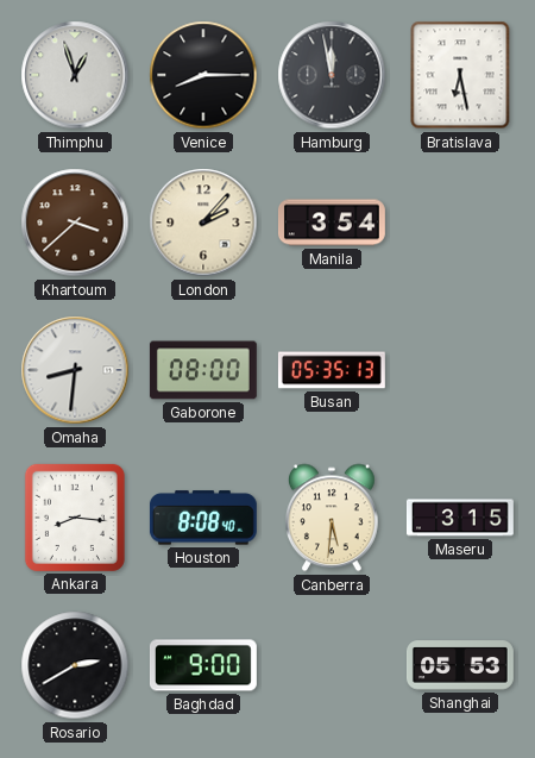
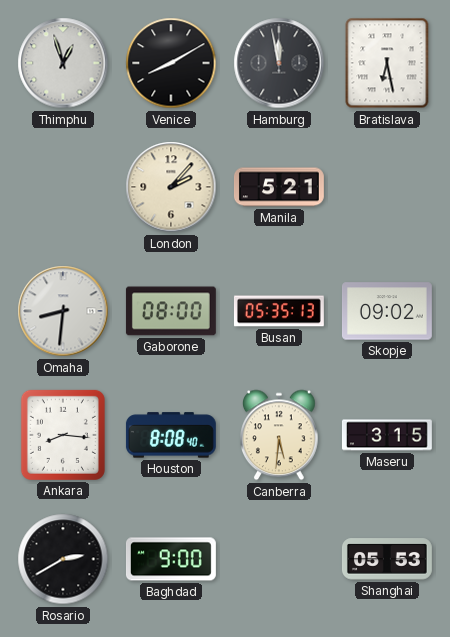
Venice: 8:15 -> 8:10 (171, 63)
Khartoum: 3:38 -> none (75, 223)
Manila: 3:54 -> 5:21 (279, 187)
Skopje: none -> 09:02 (387, 311)
